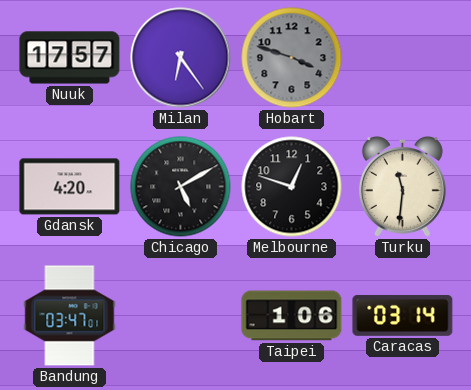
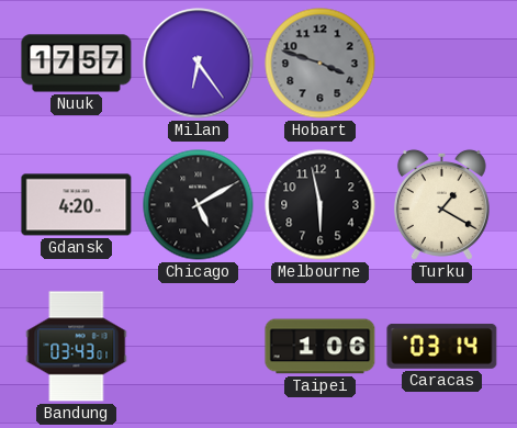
Melbourne: 12:48 -> 5:58 (321, 205)
Turku: 11:31 -> 1:20 (441, 204)
Bandung: 03:47 -> 03:43 (77, 347)
